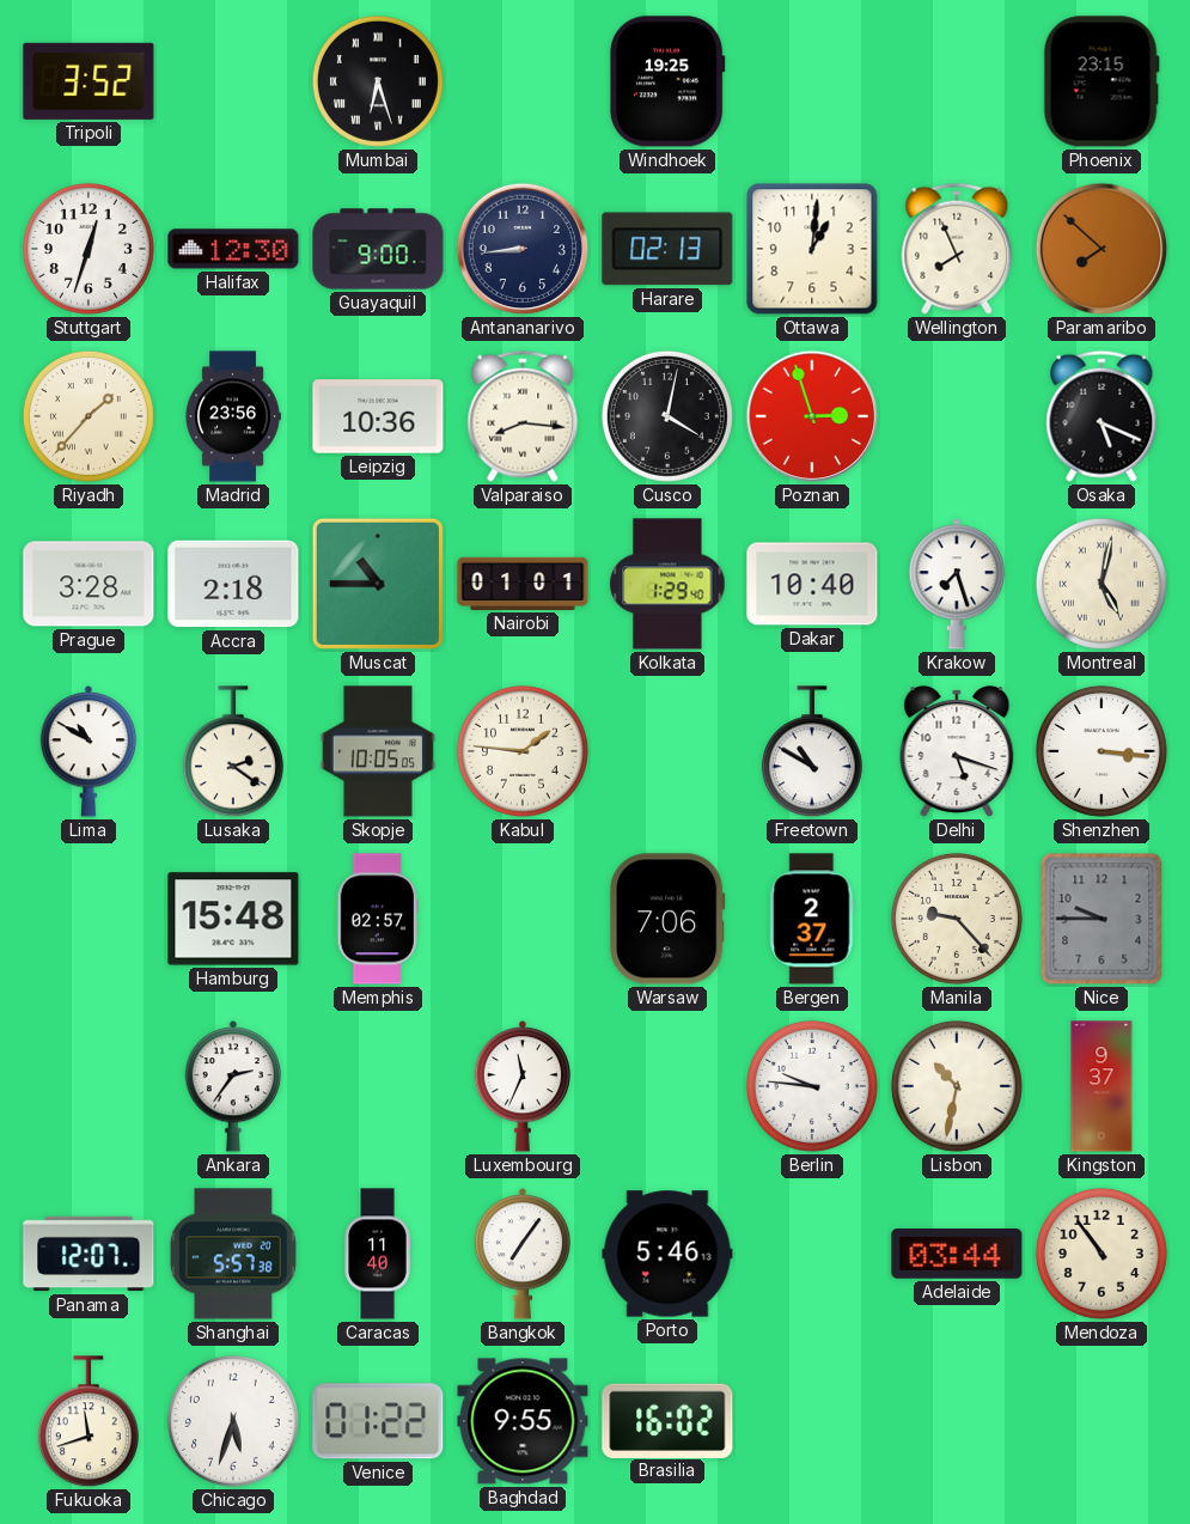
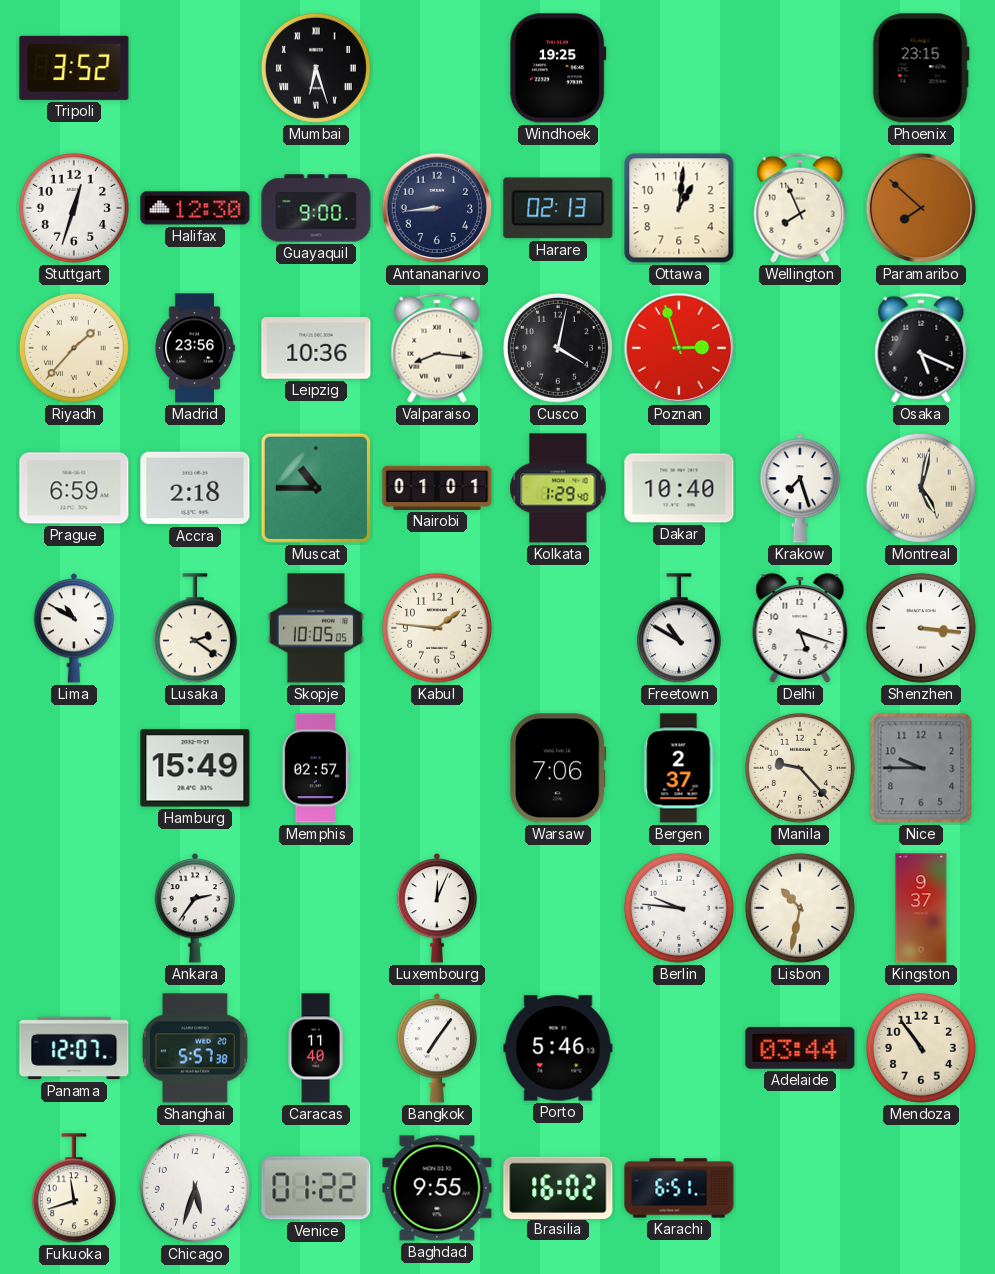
Prague: 3:28 -> 6:59 (74, 488)
Hamburg: 15:48 -> 15:49 (195, 768)
Luxembourg: 11:34 -> 12:04 (437, 908)
Karachi: none -> 6:51 (679, 1188)
